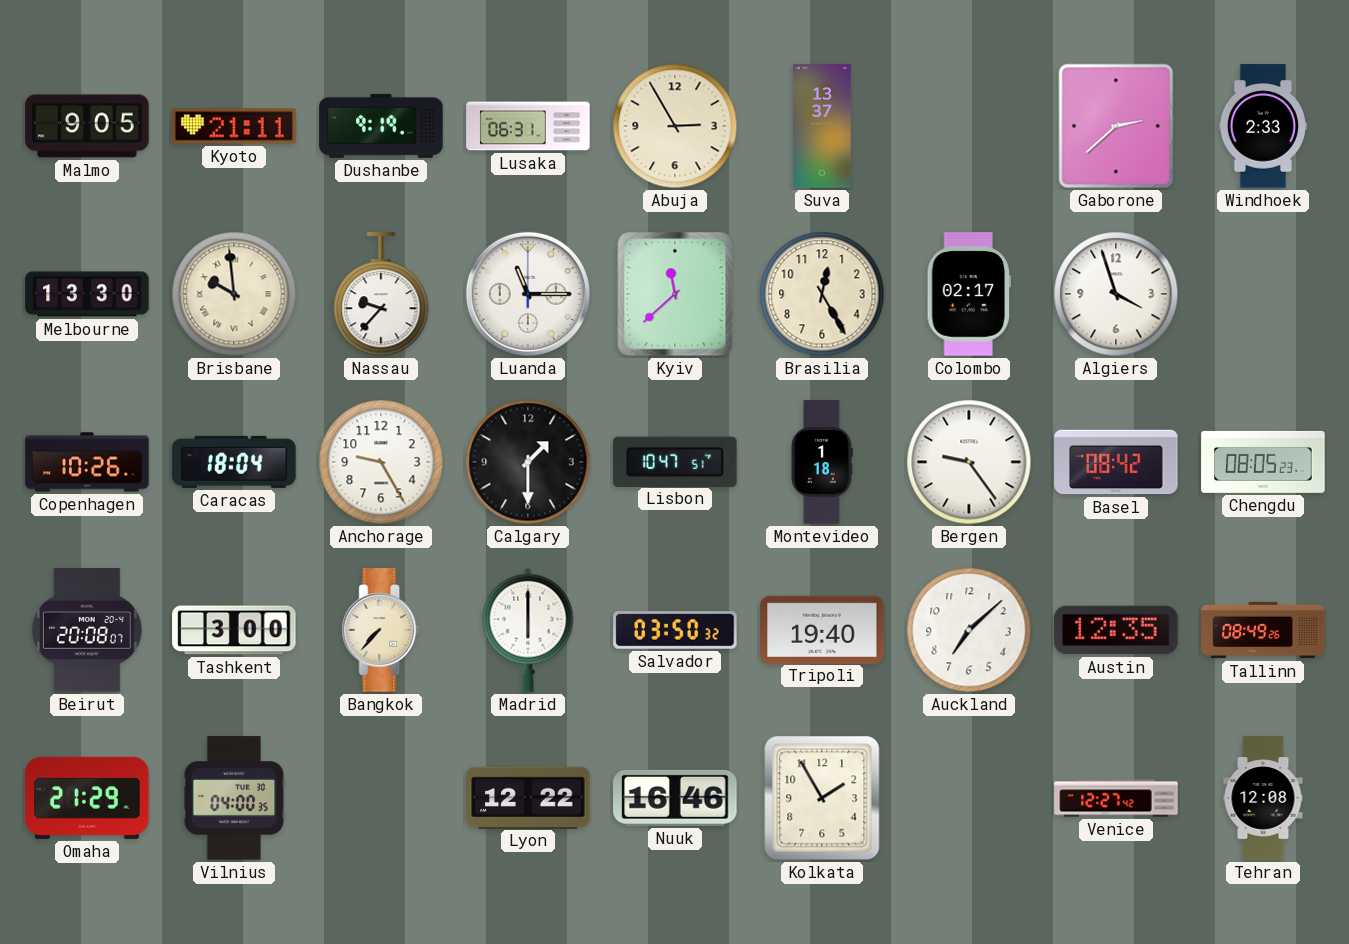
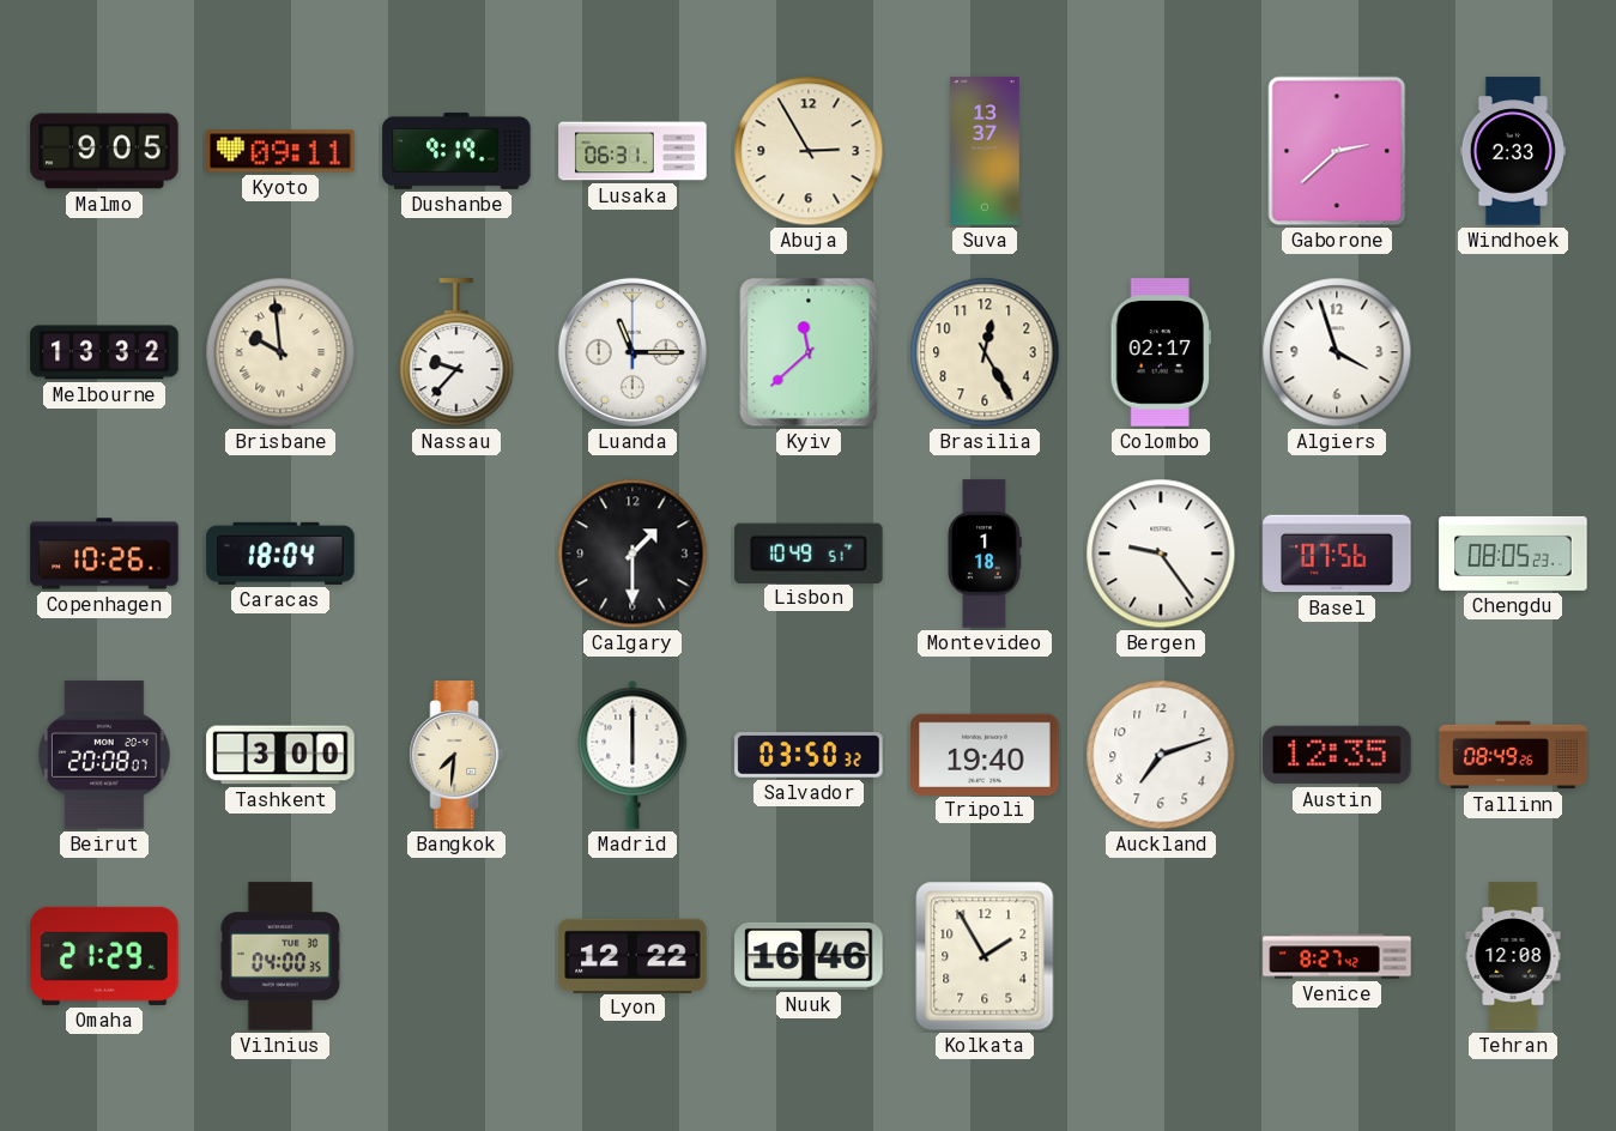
Kyoto: 21:11 -> 09:11 (280, 151)
Melbourne: 13:30 -> 13:32 (104, 352)
Anchorage: 9:25 -> none (381, 462)
Lisbon: 10:47 -> 10:49 (809, 552)
Basel: 08:42 -> 07:56 (1337, 554)
Bangkok: 7:37 -> 7:31 (456, 755)
Auckland: 7:08 -> 7:12 (1161, 755)
Venice: 12:27 -> 8:27 (1337, 956)
